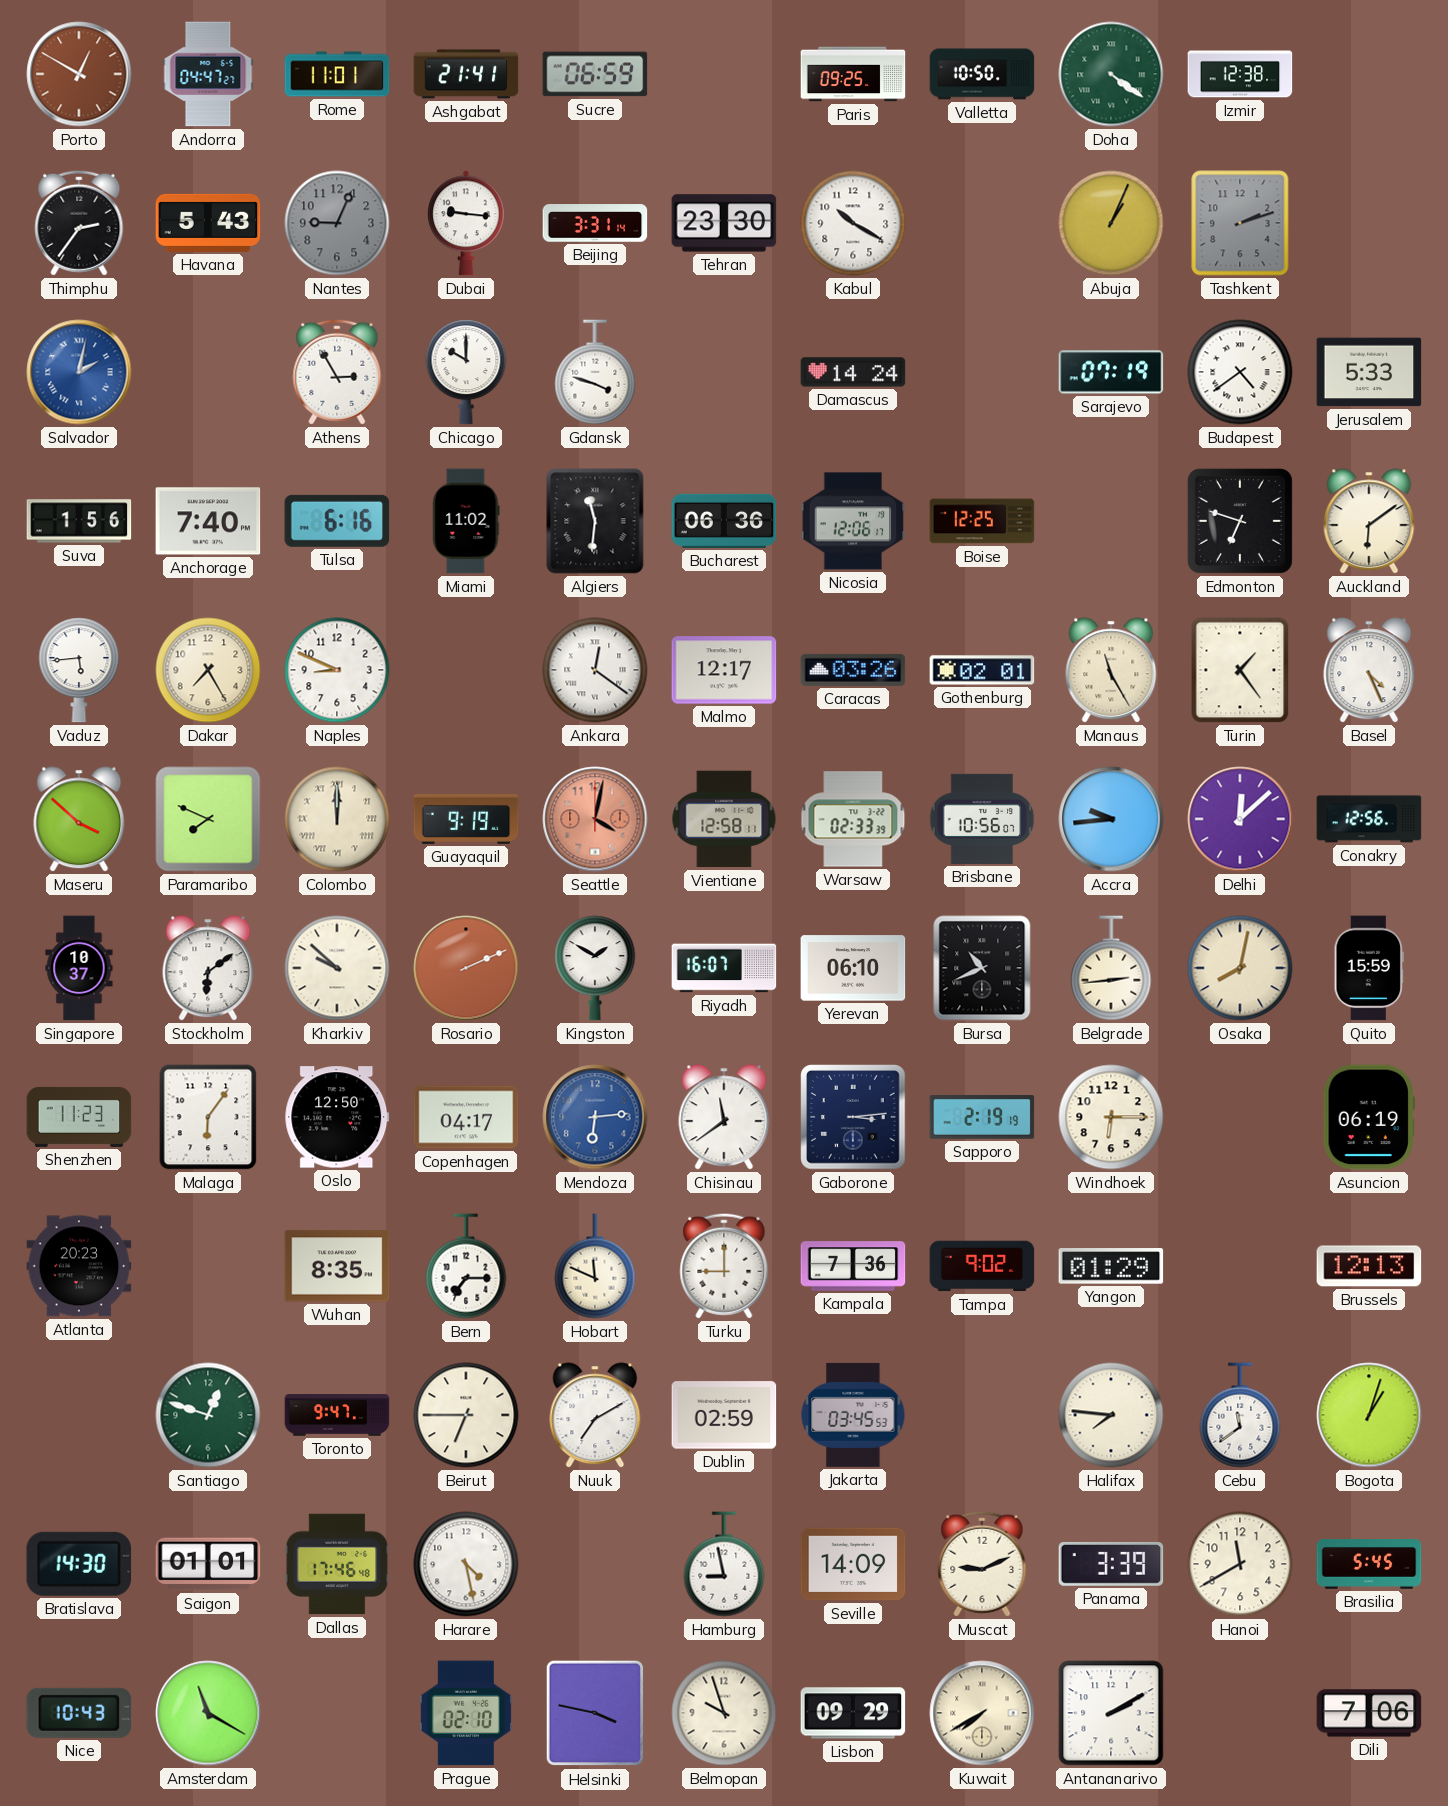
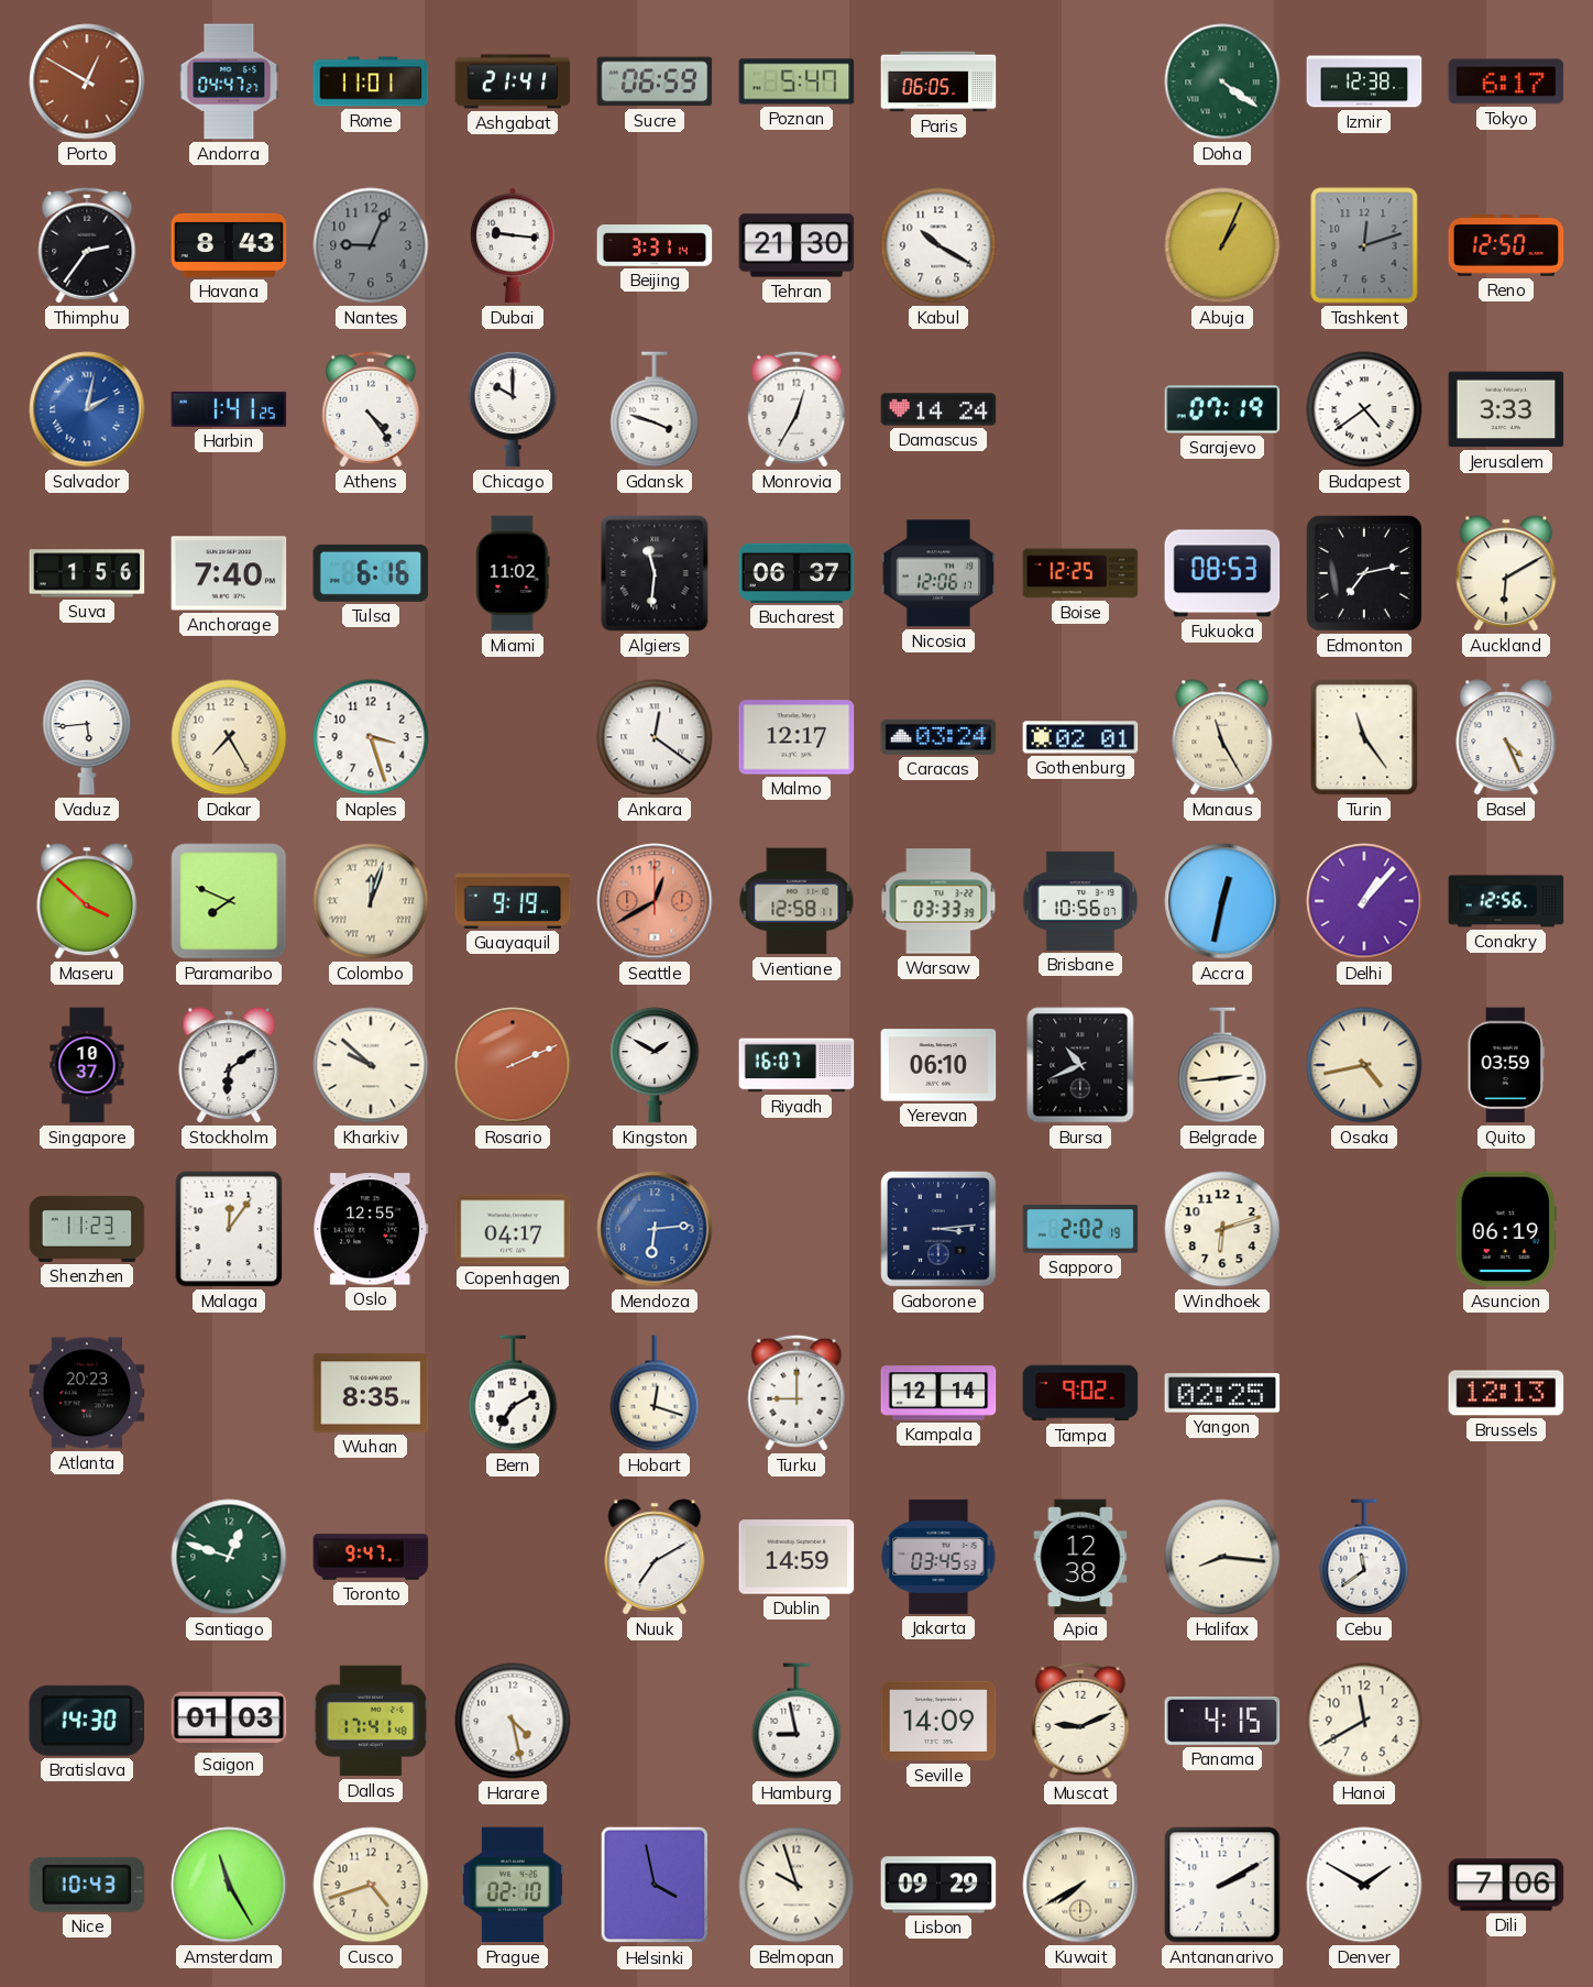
Poznan: none -> 5:47 (796, 81)
Paris: 09:25 -> 06:05 (938, 81)
Valletta: 10:50 -> none (982, 74)
Tokyo: none -> 6:17 (1506, 81)
Havana: 5:43 -> 8:43 (229, 245)
Tehran: 23:30 -> 21:30 (796, 245)
Tashkent: 2:12 -> 12:12 (1364, 245)
Reno: none -> 12:50 (1506, 245)
Harbin: none -> 1:41 (229, 409)
Athens: 2:55 -> 4:24 (371, 409)
Monrovia: none -> 12:35 (796, 409)
Jerusalem: 5:33 -> 3:33 (1506, 409)
Bucharest: 06:36 -> 06:37 (796, 573)
Fukuoka: none -> 08:53 (1222, 573)
Edmonton: 6:48 -> 7:13 (1364, 573)
Auckland: 6:09 -> 6:10 (1506, 573)
Naples: 8:49 -> 3:27 (371, 737)
Caracas: 03:26 -> 03:24 (938, 737)
Turin: 1:24 -> 11:24 (1364, 737)
Colombo: 12:00 -> 12:03 (371, 901)
Seattle: 4:02 -> 12:40 (655, 901)
Warsaw: 02:33 -> 03:33 (938, 901)
Accra: 9:44 -> 12:32 (1222, 901)
Delhi: 12:08 -> 1:07 (1364, 901)
Osaka: 8:02 -> 4:43 (1364, 1065)
Quito: 15:59 -> 03:59 (1505, 1065)
Malaga: 6:06 -> 12:06 (229, 1229)
Oslo: 12:50 -> 12:55 (371, 1229)
Chisinau: 11:39 -> none (724, 1117)
Sapporo: 2:19 -> 2:02 (1080, 1229)
Windhoek: 6:15 -> 6:12 (1222, 1229)
Bern: 7:15 -> 7:10 (513, 1393)
Hobart: 11:49 -> 12:18 (655, 1393)
Kampala: 7:36 -> 12:14 (938, 1393)
Yangon: 01:29 -> 02:25 (1222, 1393)
Beirut: 6:45 -> none (466, 1415)
Dublin: 02:59 -> 14:59 (796, 1557)
Apia: none -> 12:38 (1080, 1557)
Halifax: 7:46 -> 8:16 (1222, 1557)
Bogota: 1:03 -> none (1369, 1415)
Saigon: 01:01 -> 01:03 (229, 1721)
Dallas: 17:46 -> 17:41 (371, 1721)
Panama: 3:39 -> 4:15 (1222, 1721)
Brasilia: 5:45 -> none (1369, 1565)
Amsterdam: 11:20 -> 11:25 (229, 1885)
Cusco: none -> 4:42 (371, 1885)
Helsinki: 3:47 -> 3:58 (655, 1885)
Denver: none -> 1:50 (1364, 1885)
